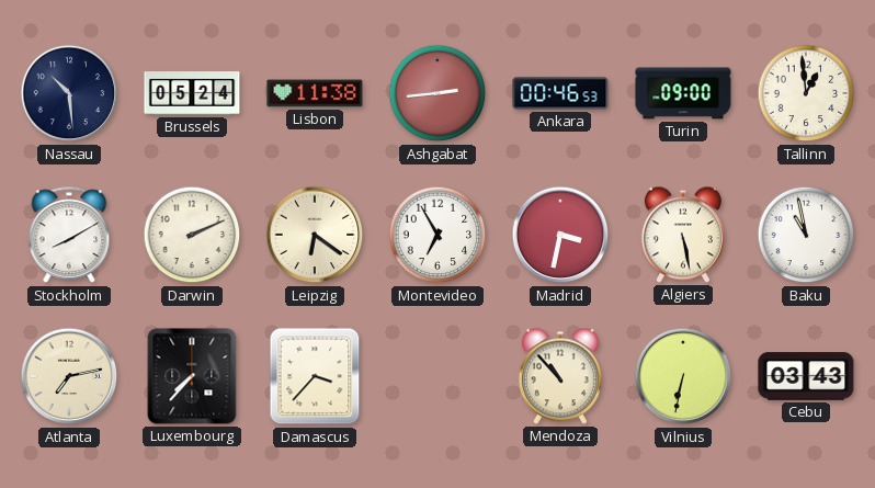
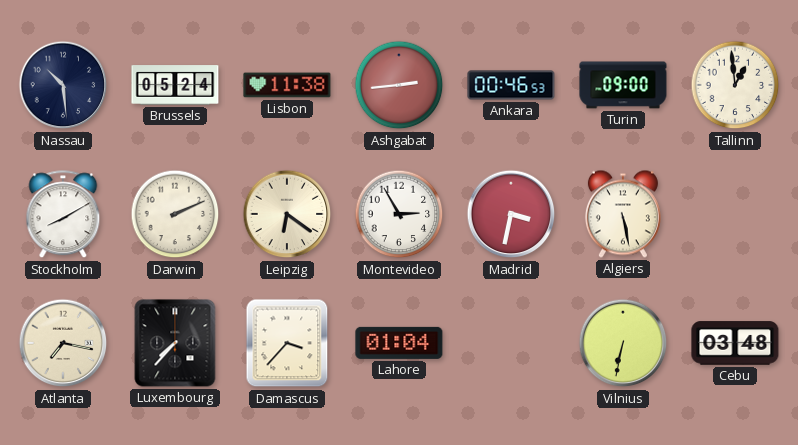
Montevideo: 6:55 -> 2:55 (399, 214)
Baku: 10:58 -> none (806, 235)
Atlanta: 7:13 -> 7:17 (63, 343)
Lahore: none -> 01:04 (399, 343)
Mendoza: 10:53 -> none (560, 376)
Cebu: 03:43 -> 03:48 (735, 343)
